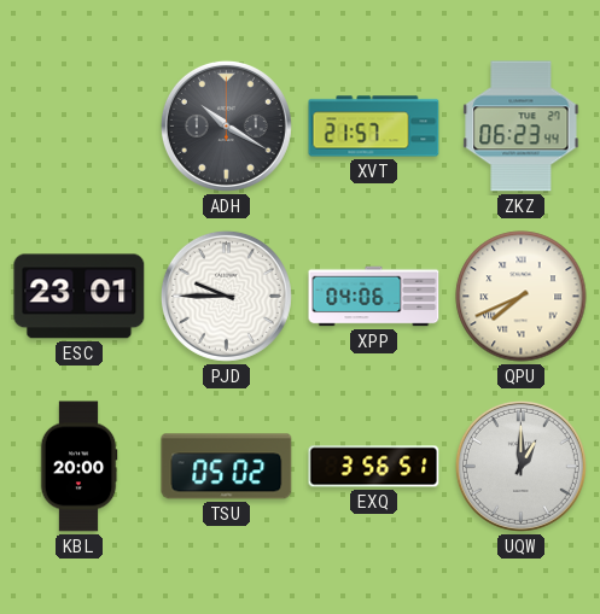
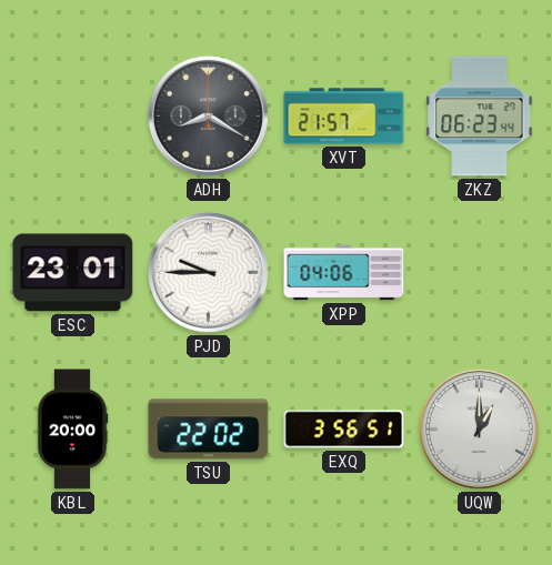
ADH: 10:20 -> 8:20 (208, 115)
QPU: 7:41 -> none (522, 297)
TSU: 05:02 -> 22:02 (209, 430)
